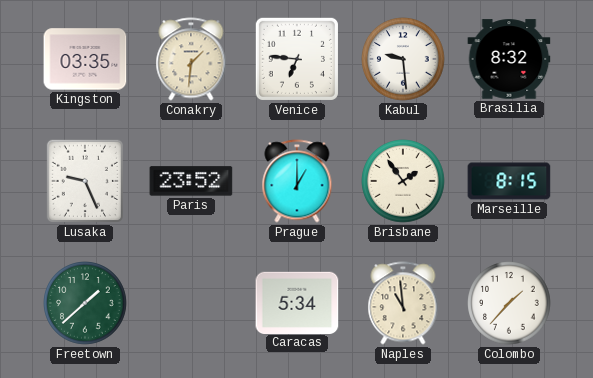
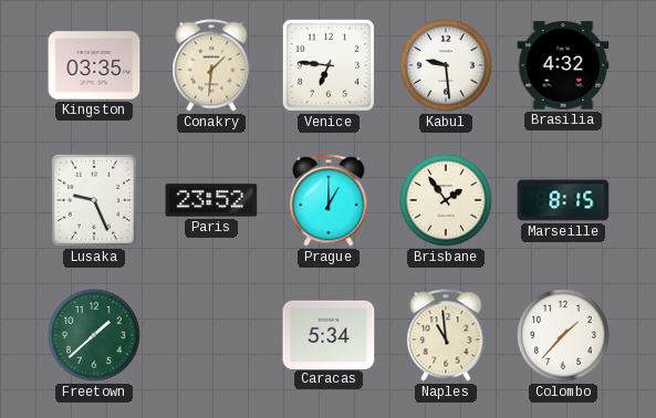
Brasilia: 8:32 -> 4:32 (563, 65)
